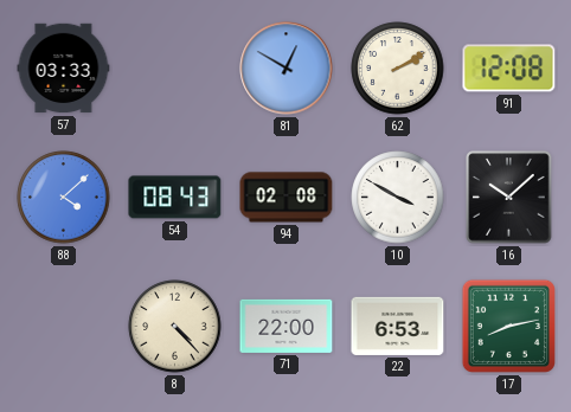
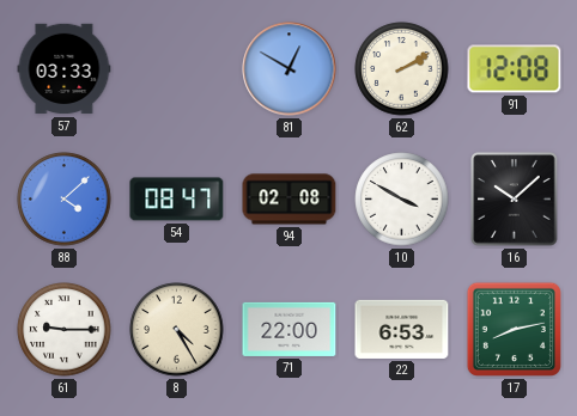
54: 08:43 -> 08:47 (177, 200)
61: none -> 9:15 (65, 330)
8: 4:23 -> 4:25 (177, 330)
